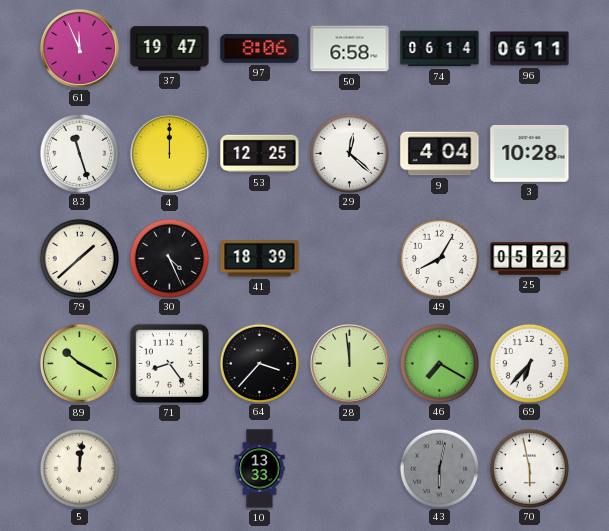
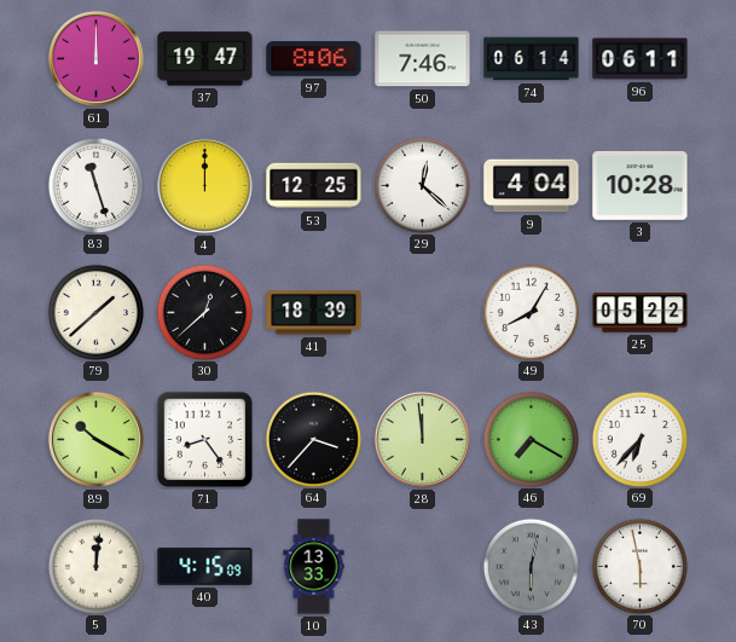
61: 11:56 -> 12:00 (95, 58)
50: 6:58 -> 7:46 (423, 59)
30: 4:26 -> 12:38 (204, 312)
40: none -> 4:15 (205, 566)
